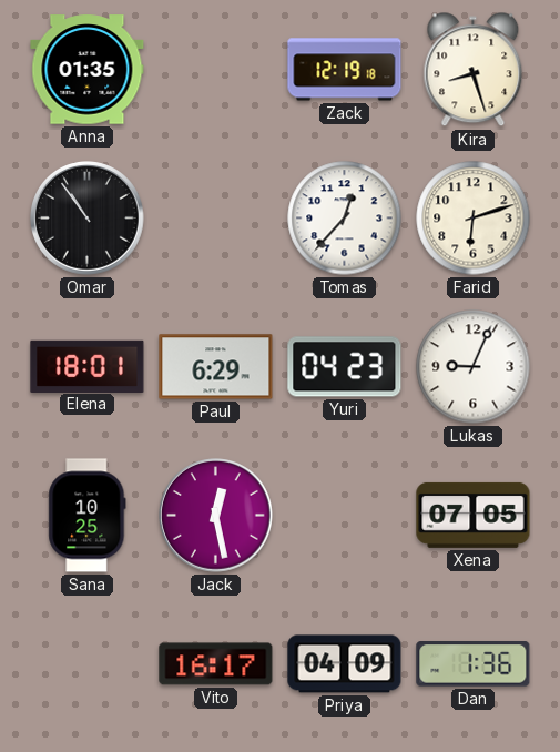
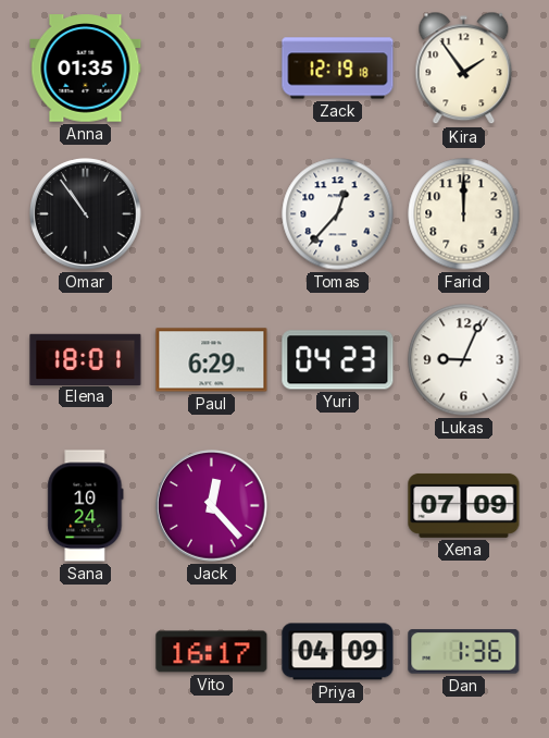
Kira: 8:27 -> 1:54 (464, 69)
Farid: 6:12 -> 12:00 (464, 214)
Sana: 10:25 -> 10:24 (86, 506)
Jack: 12:28 -> 12:23 (212, 506)
Xena: 07:05 -> 07:09 (464, 505)
